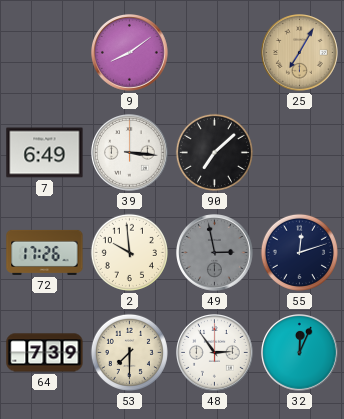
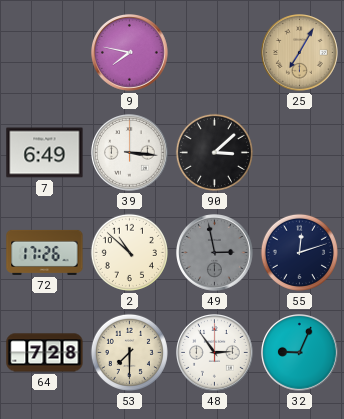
9: 8:09 -> 7:47 (130, 53)
90: 7:08 -> 3:08 (214, 152)
2: 9:59 -> 10:52 (129, 252)
64: 7:39 -> 7:28 (45, 353)
32: 12:04 -> 9:04 (300, 353)
